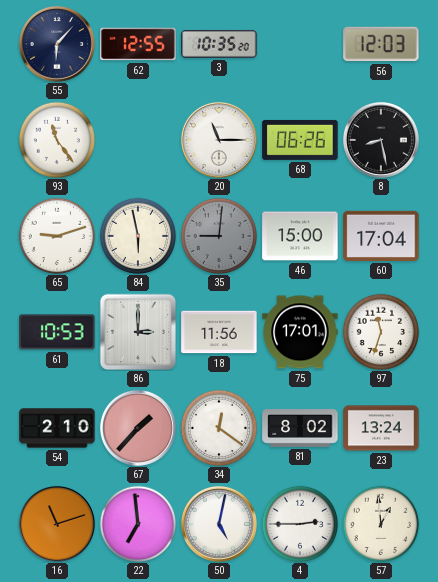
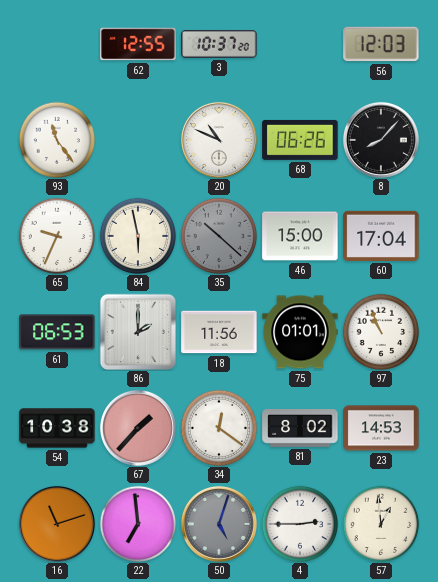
55: 6:07 -> none (57, 44)
3: 10:35 -> 10:37 (219, 44)
20: 11:15 -> 10:49 (219, 140)
8: 8:28 -> 8:07 (381, 140)
65: 9:12 -> 9:34 (57, 236)
35: 9:01 -> 10:22 (219, 236)
61: 10:53 -> 06:53 (57, 332)
86: 3:00 -> 2:00 (138, 332)
75: 17:01 -> 01:01 (300, 332)
97: 11:33 -> 10:56 (381, 332)
54: 2:10 -> 10:38 (57, 428)
23: 13:24 -> 14:53 (381, 428)
50: 5:02 -> 5:03 (219, 524)
50 dial: white -> grey (219, 524)
